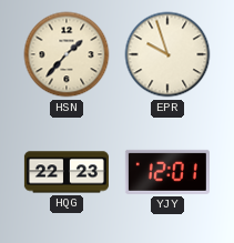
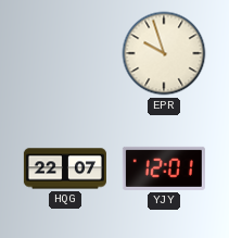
HSN: 1:37 -> none (67, 54)
HQG: 22:23 -> 22:07 (65, 168)
